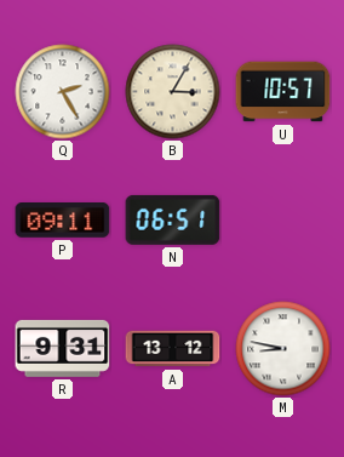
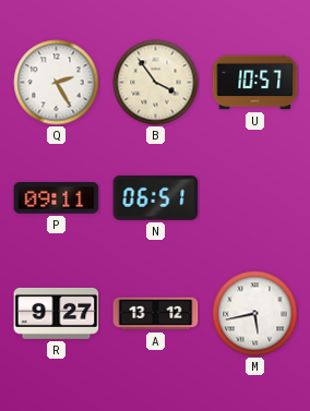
B: 3:05 -> 3:54 (156, 83)
R: 9:31 -> 9:27 (57, 313)
M: 8:47 -> 5:43 (255, 314)
